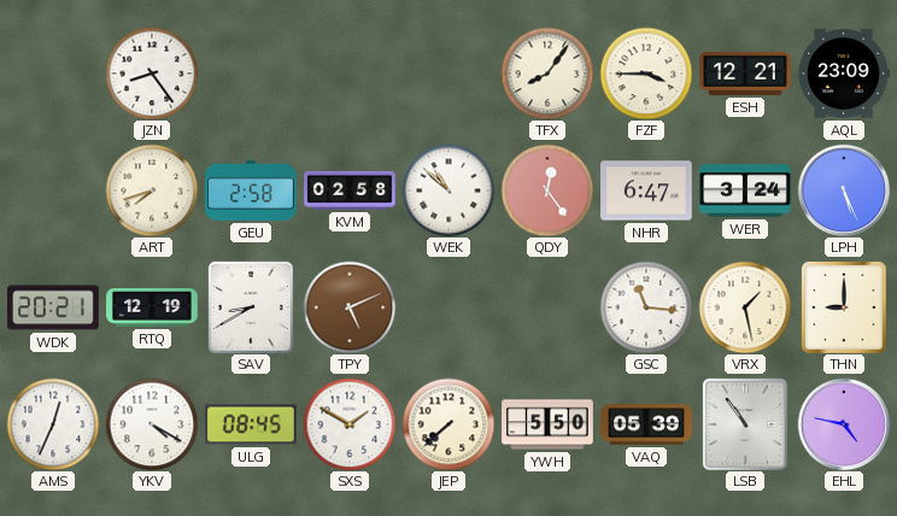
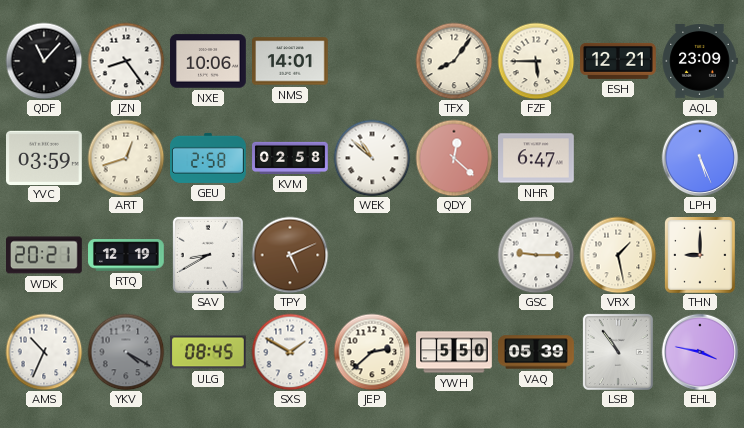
QDF: none -> 11:07 (44, 61)
NXE: none -> 10:06 (208, 61)
NMS: none -> 14:01 (291, 61)
FZF: 3:45 -> 5:45 (536, 61)
YVC: none -> 03:59 (45, 157)
ART: 7:42 -> 12:42 (126, 158)
QDY: 12:24 -> 12:22 (454, 158)
WER: 3:24 -> none (745, 190)
GSC: 11:16 -> 9:15 (536, 255)
AMS: 12:34 -> 10:34 (44, 352)
YKV dial: white -> grey (126, 352)
JEP: 7:38 -> 2:38 (372, 352)
EHL: 4:47 -> 3:47 (700, 352)
